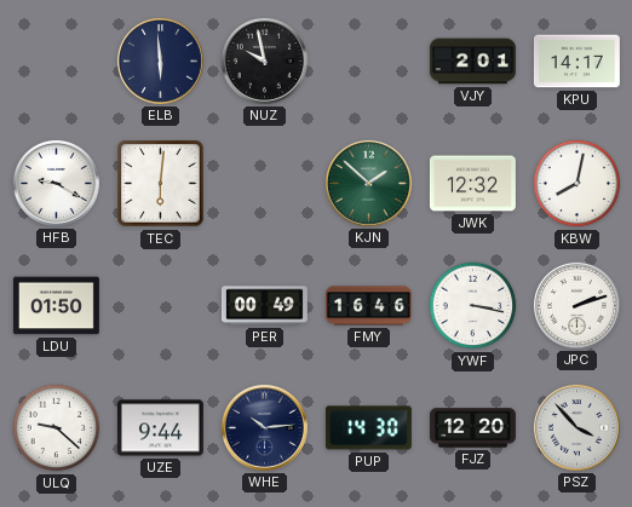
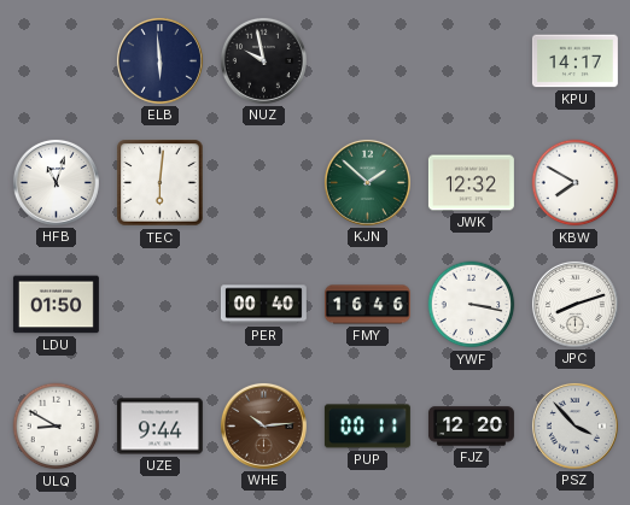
VJY: 2:01 -> none (472, 62)
HFB: 9:20 -> 11:03 (56, 182)
KBW: 8:02 -> 7:50 (576, 183)
PER: 00:49 -> 00:40 (263, 305)
JPC: 2:12 -> 8:12 (574, 304)
ULQ: 9:22 -> 8:50 (57, 427)
WHE dial: navy -> brown (263, 425)
PUP: 14:30 -> 00:11 (367, 427)
